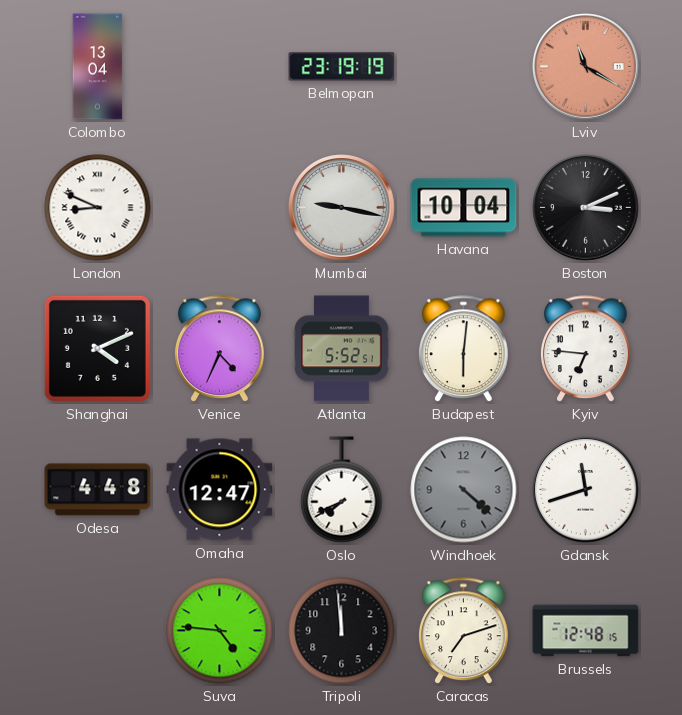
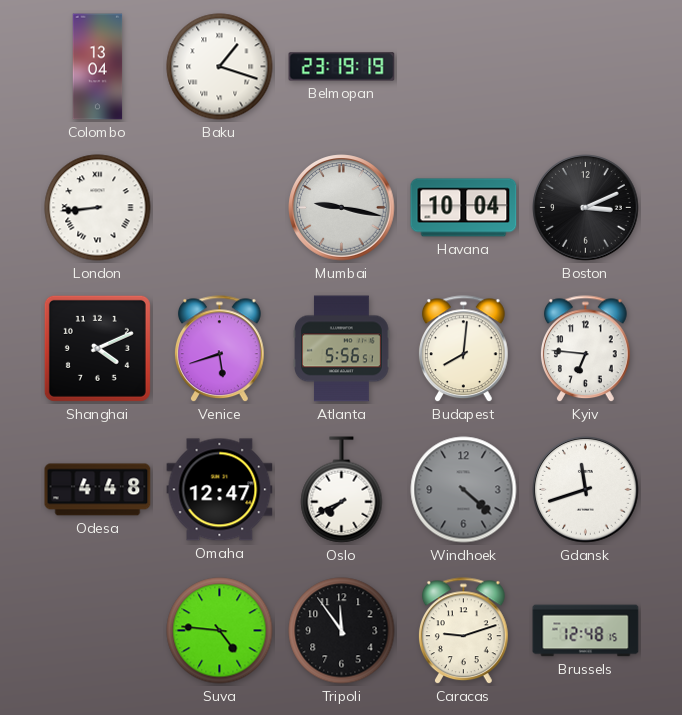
Baku: none -> 1:18 (220, 67)
Lviv: 11:20 -> none (586, 67)
London: 8:49 -> 8:44 (98, 208)
Venice: 4:34 -> 5:42 (220, 349)
Atlanta: 5:52 -> 5:56 (342, 349)
Budapest: 6:01 -> 8:01 (464, 349)
Tripoli: 11:59 -> 11:54 (342, 631)
Caracas: 7:12 -> 9:12 (464, 631)
